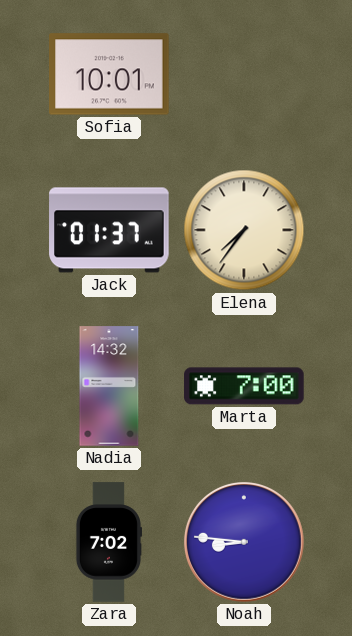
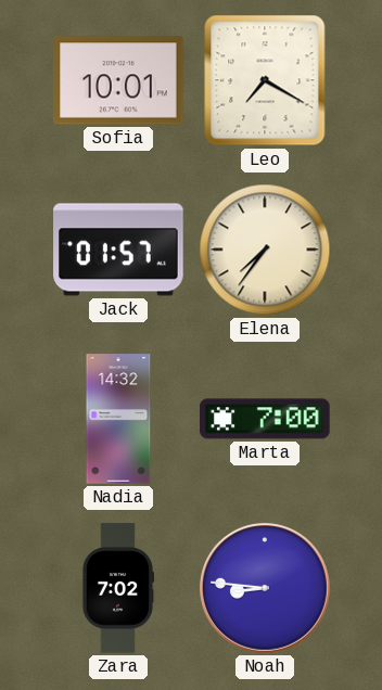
Leo: none -> 7:20 (265, 80)
Jack: 01:37 -> 01:57 (118, 250)
